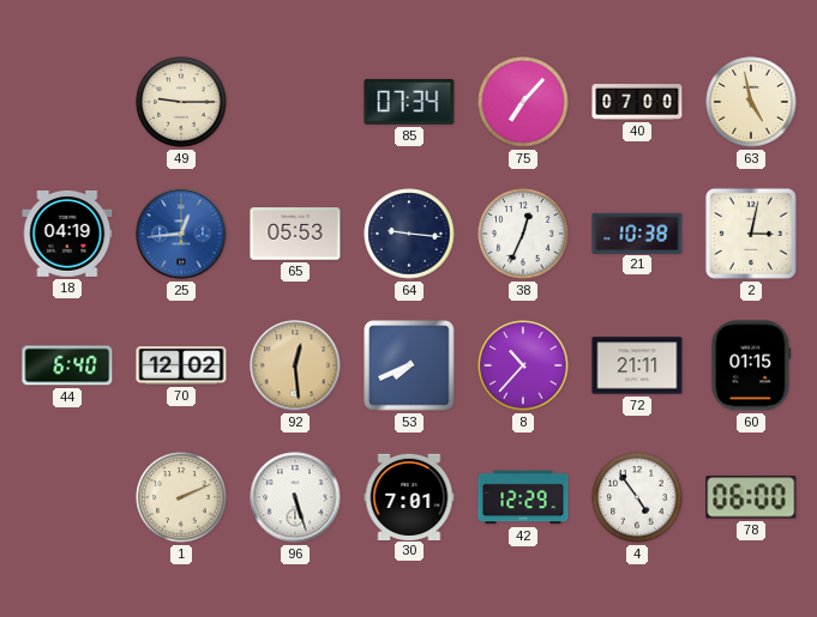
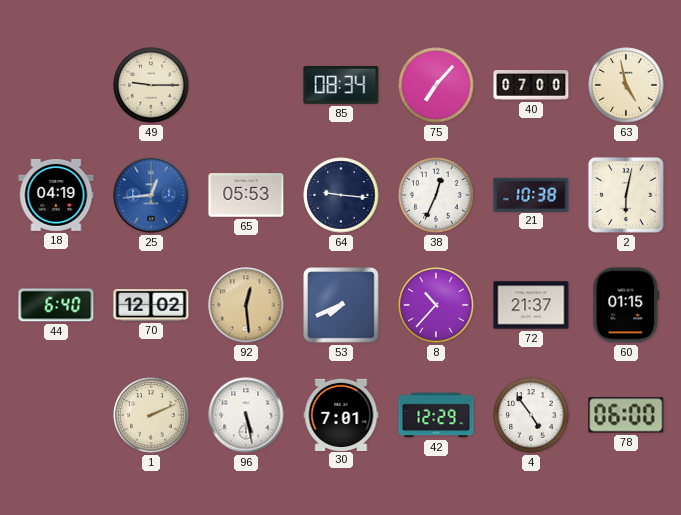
85: 07:34 -> 08:34 (341, 85)
2: 3:02 -> 6:02 (626, 195)
72: 21:11 -> 21:37 (531, 305)
96: 5:27 -> 5:28 (246, 415)
